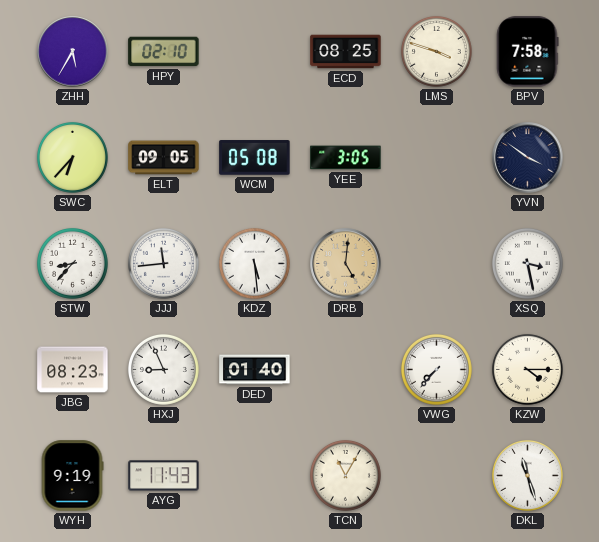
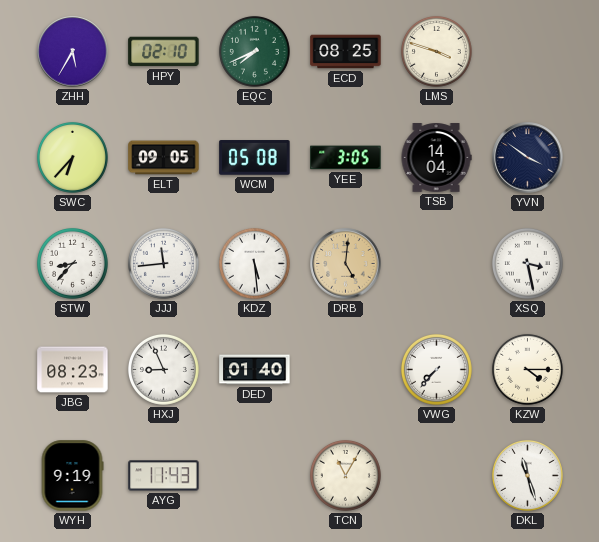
EQC: none -> 7:41 (254, 51)
BPV: 7:58 -> none (528, 52)
TSB: none -> 14:04 (436, 158)
